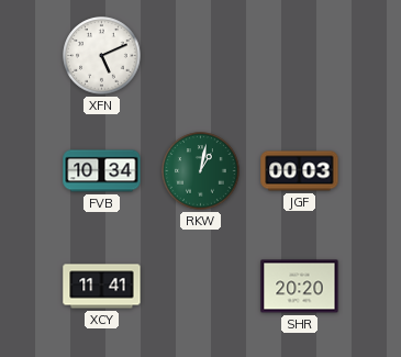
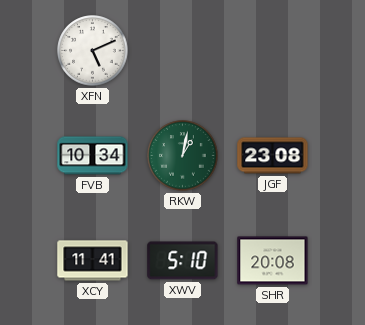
JGF: 00:03 -> 23:08 (273, 156)
XWV: none -> 5:10 (183, 261)
SHR: 20:20 -> 20:08 (273, 261)
